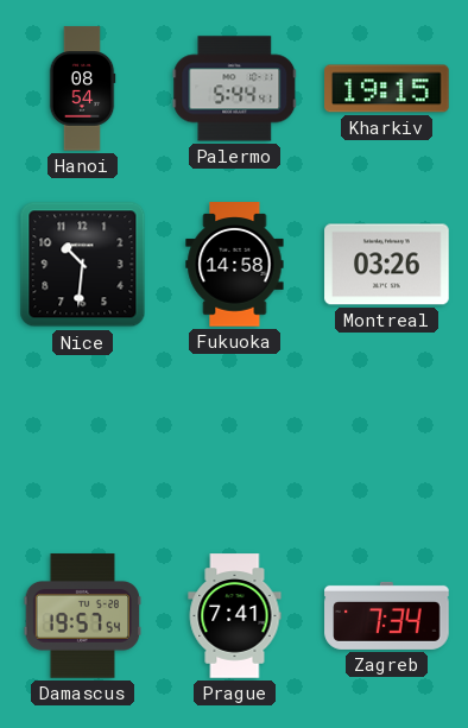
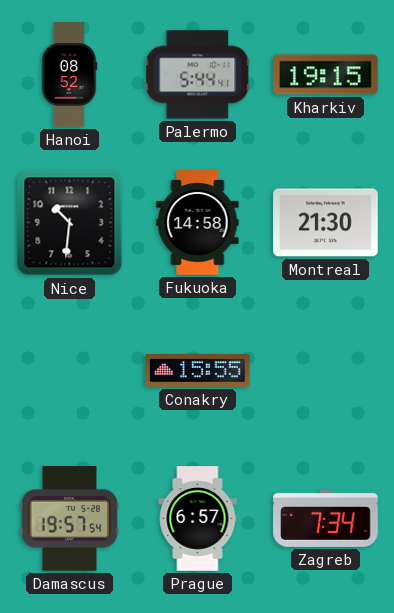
Hanoi: 08:54 -> 08:52 (69, 75)
Montreal: 03:26 -> 21:30 (326, 223)
Conakry: none -> 15:55 (198, 371)
Prague: 7:41 -> 6:57 (198, 519)
